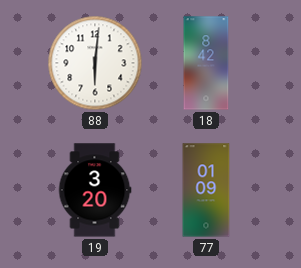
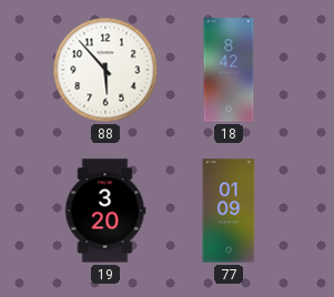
88: 6:01 -> 5:53 (105, 70)
